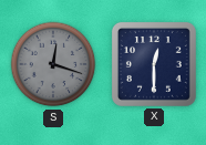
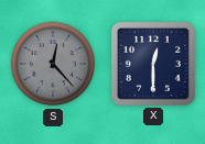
S: 12:18 -> 12:23 (53, 64)
